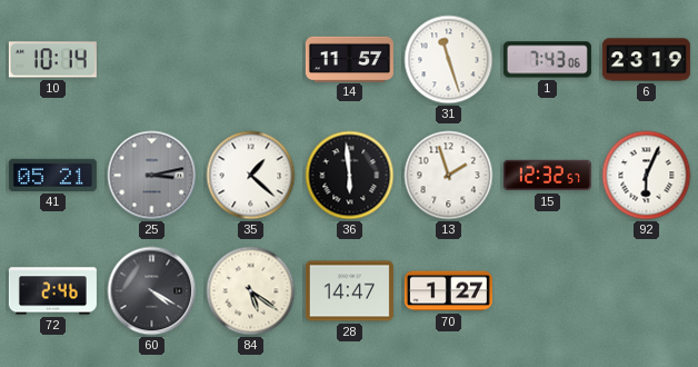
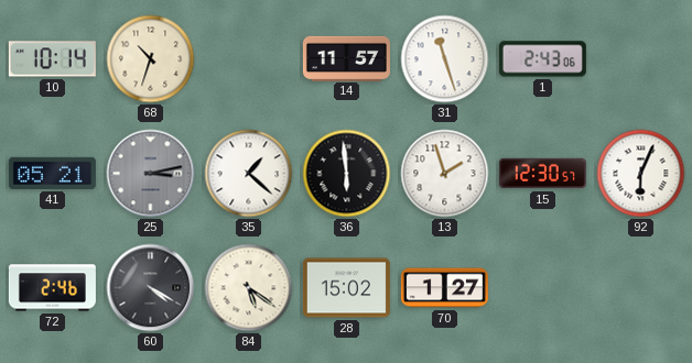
68: none -> 10:33 (151, 59)
1: 7:43 -> 2:43 (542, 59)
6: 23:19 -> none (646, 60)
15: 12:32 -> 12:30 (542, 174)
28: 14:47 -> 15:02 (346, 288)
